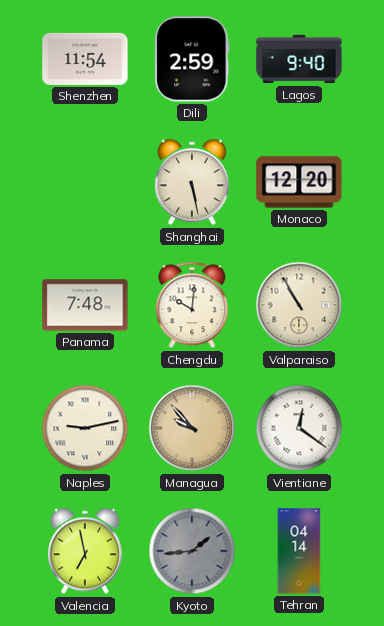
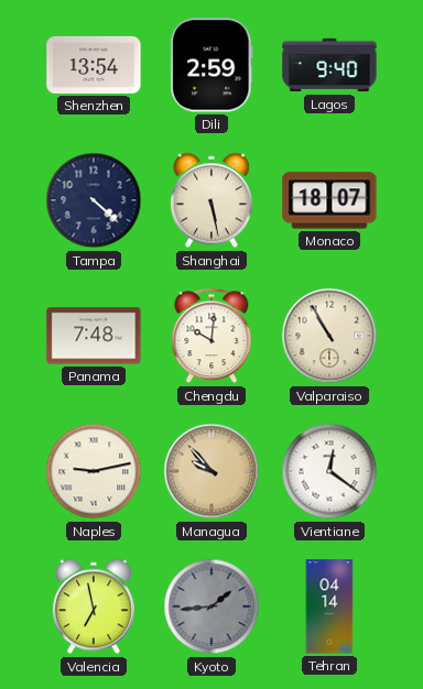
Shenzhen: 11:54 -> 13:54 (94, 65)
Tampa: none -> 4:22 (94, 200)
Monaco: 12:20 -> 18:07 (329, 200)
